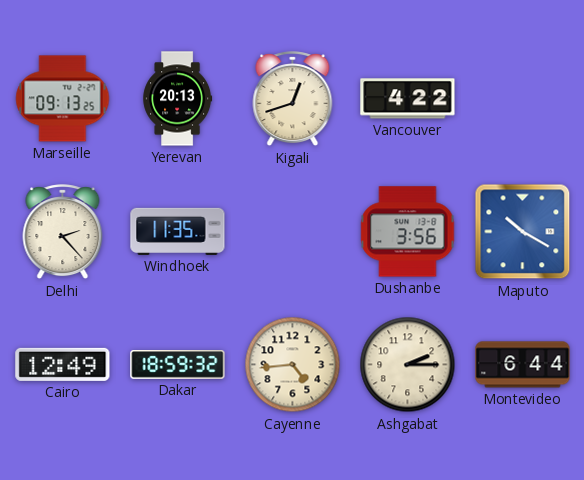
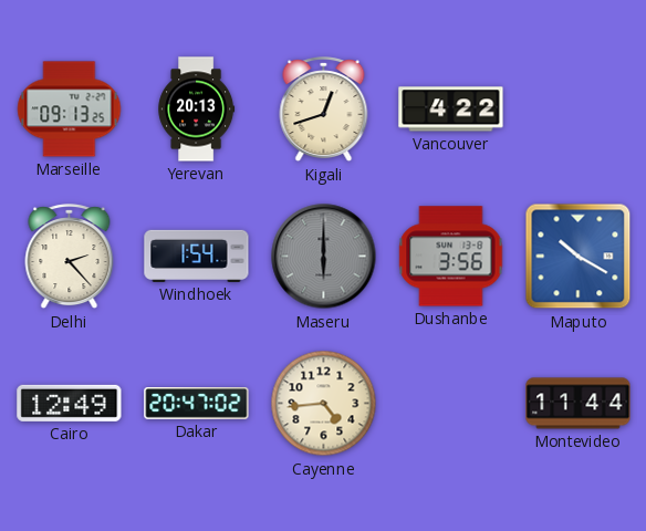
Windhoek: 11:35 -> 1:54 (197, 256)
Maseru: none -> 6:00 (324, 257)
Dakar: 18:59 -> 20:47 (197, 404)
Ashgabat: 2:15 -> none (408, 365)
Montevideo: 6:44 -> 11:44 (579, 404)
